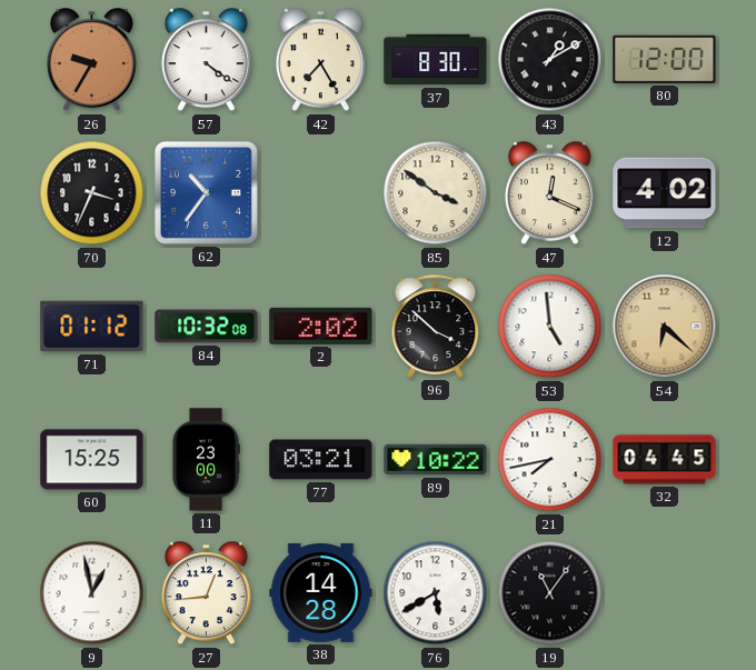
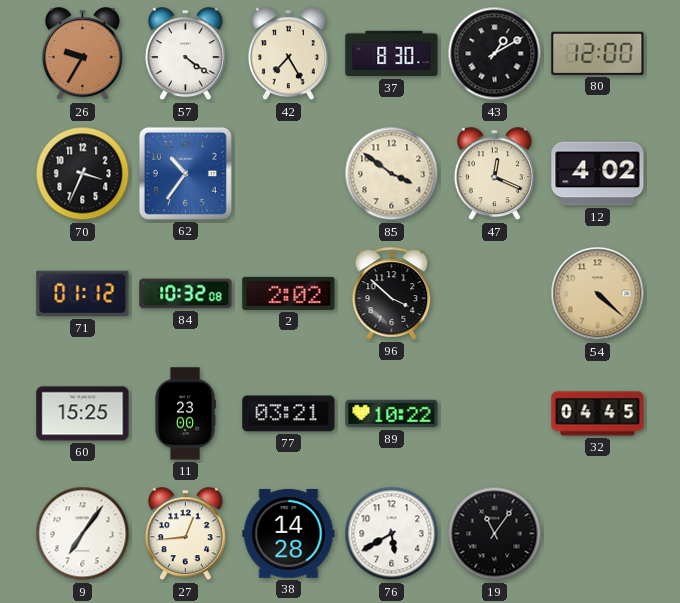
53: 4:59 -> none (550, 327)
54: 6:22 -> 4:22 (598, 294)
21: 7:43 -> none (550, 460)
9: 12:58 -> 7:06 (83, 534)
